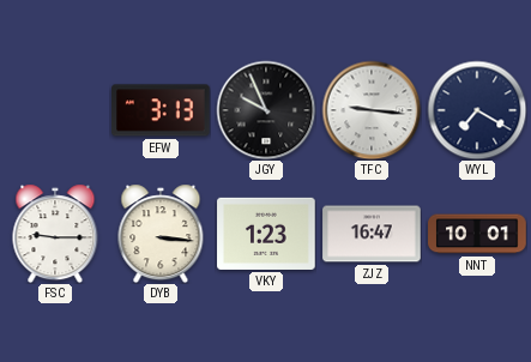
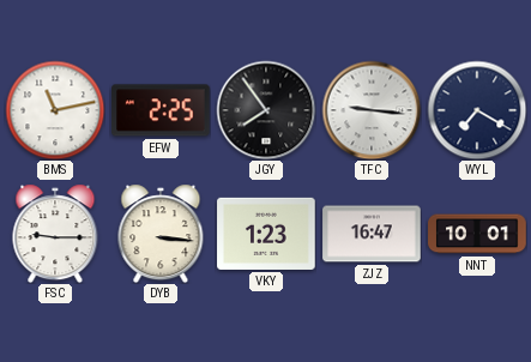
BMS: none -> 11:13 (55, 110)
EFW: 3:13 -> 2:25 (162, 110)
JGY: 9:56 -> 7:54 (266, 110)
